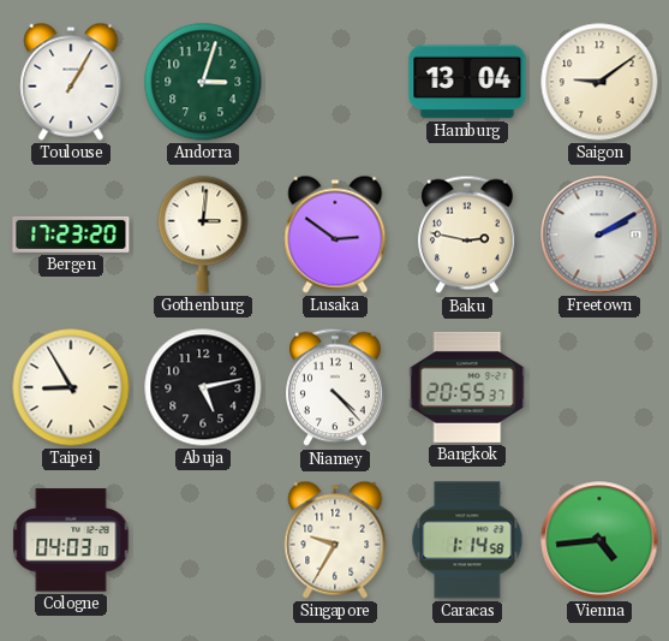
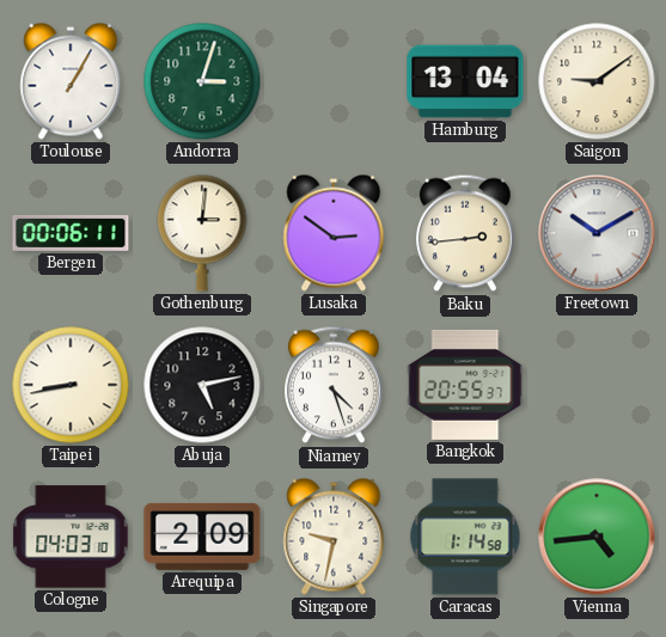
Bergen: 17:23 -> 00:06 (71, 233)
Baku: 2:47 -> 2:44 (466, 233)
Freetown: 2:10 -> 10:10 (597, 233)
Taipei: 8:55 -> 8:43 (71, 385)
Niamey: 4:23 -> 4:27 (335, 385)
Arequipa: none -> 2:09 (202, 537)
Singapore: 9:35 -> 9:32 (334, 537)
